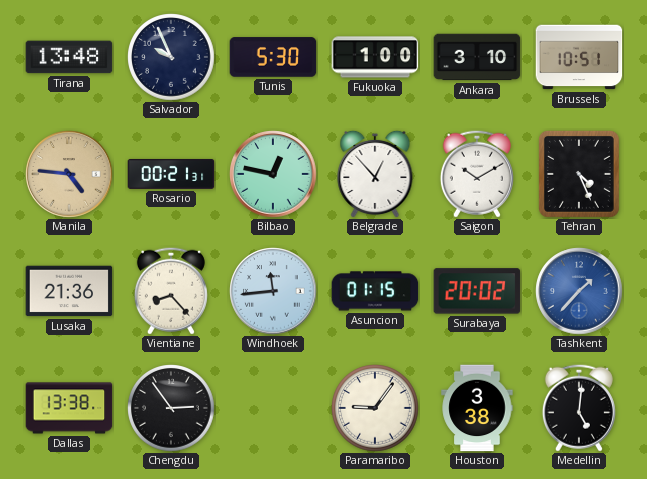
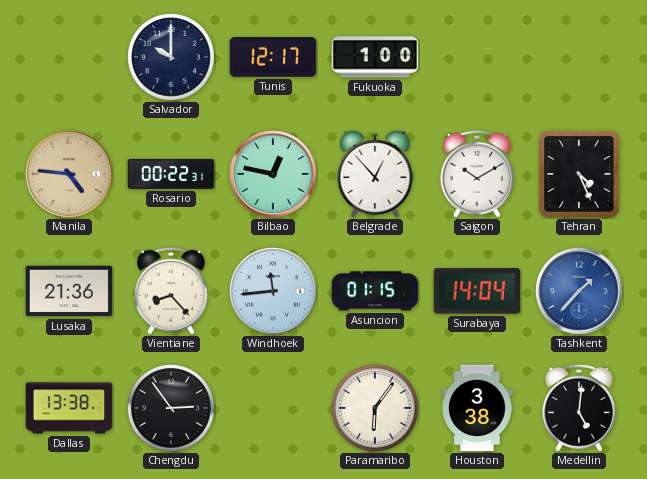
Tirana: 13:48 -> none (69, 57)
Salvador: 9:56 -> 10:00 (171, 58)
Tunis: 5:30 -> 12:17 (273, 57)
Ankara: 3:10 -> none (477, 57)
Brussels: 10:51 -> none (579, 57)
Rosario: 00:21 -> 00:22 (171, 174)
Surabaya: 20:02 -> 14:04 (477, 291)
Paramaribo: 9:06 -> 6:06 (375, 409)
